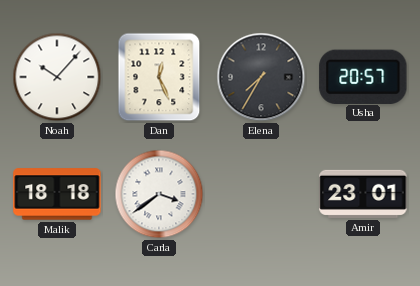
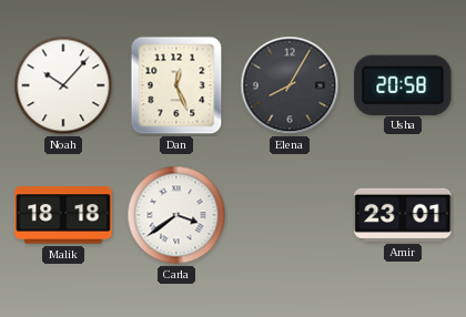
Elena: 7:35 -> 8:05 (290, 85)
Usha: 20:57 -> 20:58 (403, 84)
